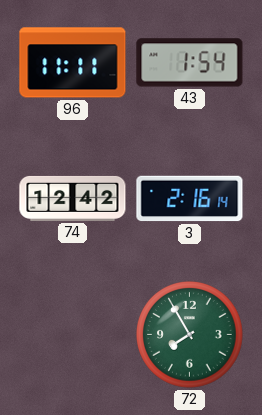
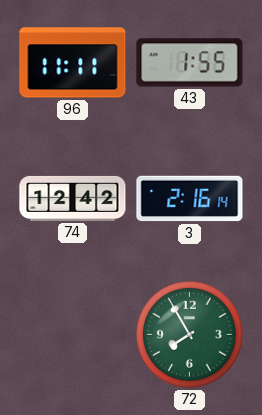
43: 1:54 -> 1:55 (190, 63)
